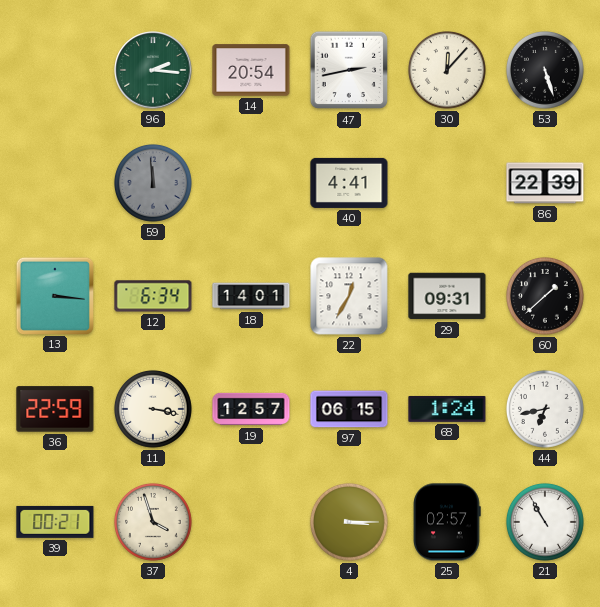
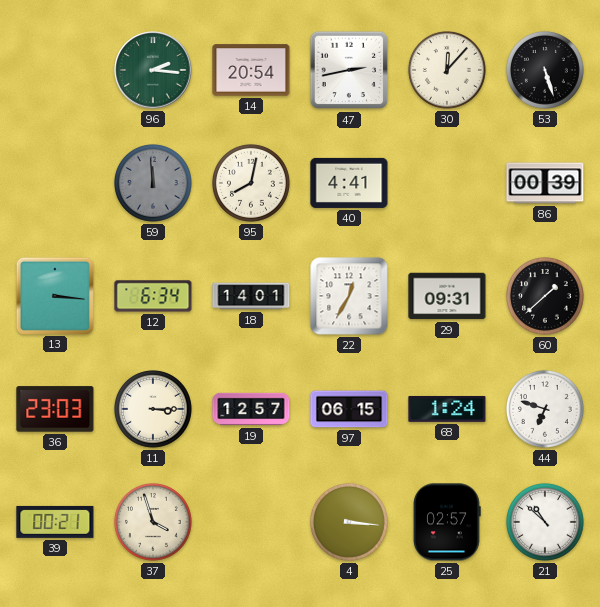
95: none -> 8:02 (251, 183)
86: 22:39 -> 00:39 (545, 183)
36: 22:59 -> 23:03 (55, 409)
11: 3:17 -> 3:15 (153, 409)
44: 6:43 -> 6:48 (545, 409)
4: 3:15 -> 3:16 (349, 522)
21: 10:55 -> 10:52 (545, 522)
